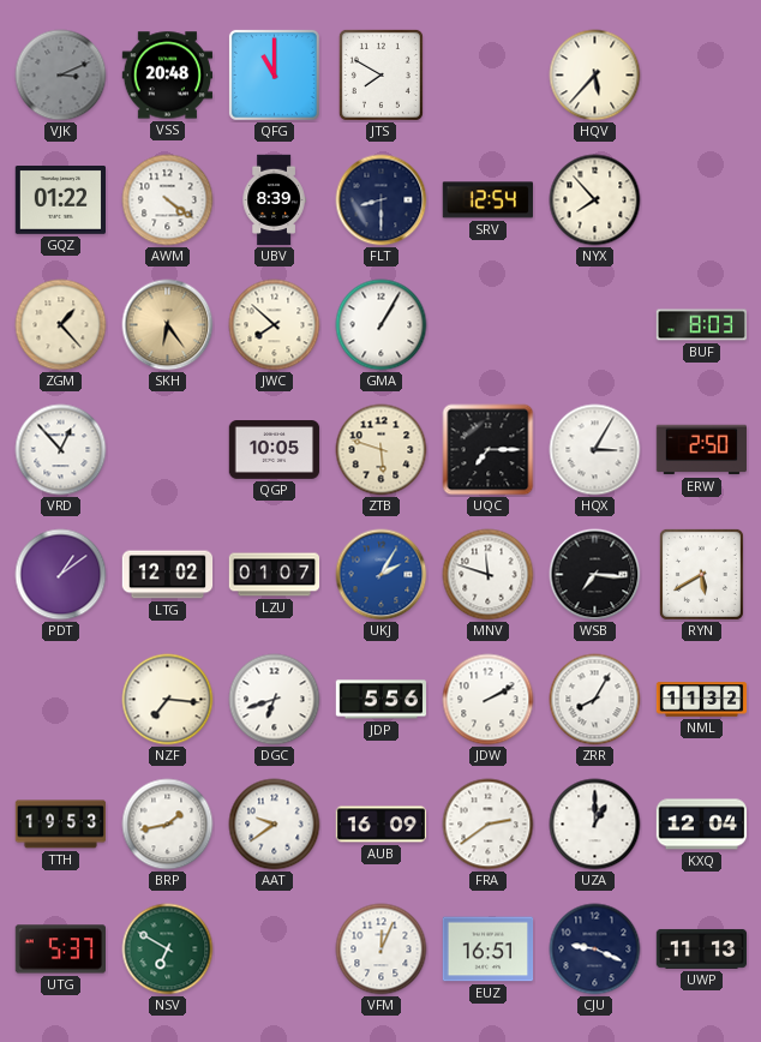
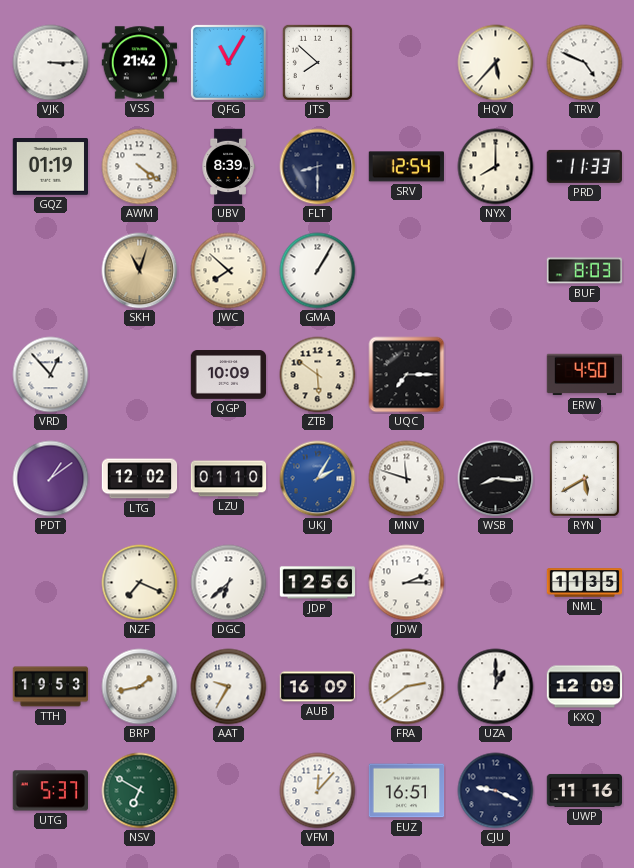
VJK: 3:11 -> 3:15 (51, 63)
VJK dial: grey -> white (51, 63)
VSS: 20:48 -> 21:42 (140, 63)
QFG: 11:00 -> 11:05 (228, 62)
JTS: 7:50 -> 7:52 (317, 62)
TRV: none -> 4:49 (585, 63)
GQZ: 01:22 -> 01:19 (50, 167)
NYX: 7:53 -> 8:00 (496, 167)
PRD: none -> 11:33 (584, 166)
ZGM: 1:23 -> none (61, 325)
SKH: 6:24 -> 11:03 (140, 271)
QGP: 10:05 -> 10:09 (229, 375)
ZTB: 5:48 -> 5:51 (318, 375)
HQX: 3:05 -> none (595, 450)
ERW: 2:50 -> 4:50 (585, 375)
LZU: 01:07 -> 01:10 (229, 479)
WSB: 7:16 -> 8:16 (496, 479)
NZF: 7:16 -> 7:19 (140, 583)
DGC: 6:42 -> 6:38 (229, 583)
JDP: 5:56 -> 12:56 (318, 583)
JDW: 2:10 -> 2:15 (407, 583)
ZRR: 8:05 -> none (595, 700)
NML: 11:32 -> 11:35 (585, 583)
AAT: 9:39 -> 9:35 (229, 687)
KXQ: 12:04 -> 12:09 (585, 687)
VFM: 12:04 -> 12:07 (318, 791)
UWP: 11:13 -> 11:16 (585, 790)
